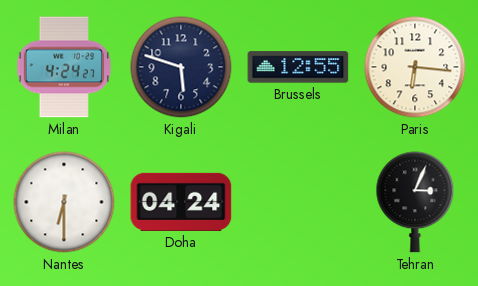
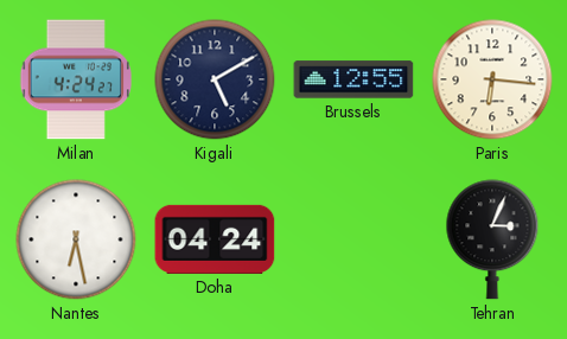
Kigali: 5:48 -> 5:10 (215, 79)
Nantes: 6:30 -> 6:28 (76, 239)
